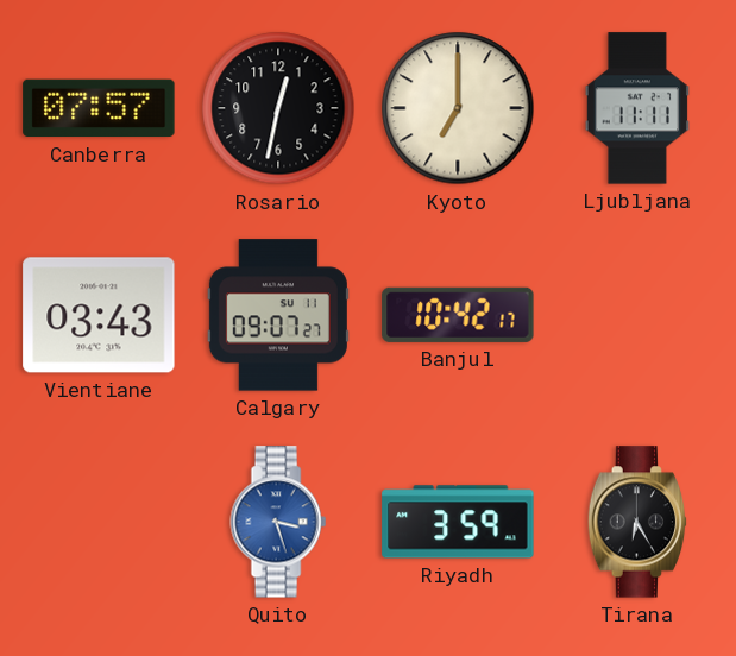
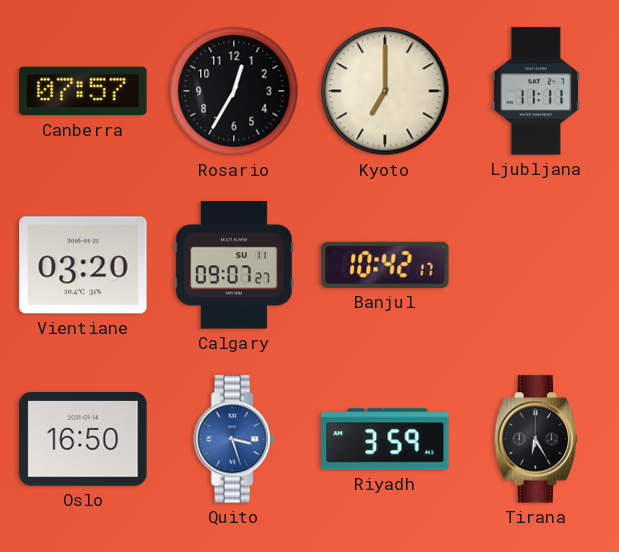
Rosario: 12:32 -> 12:35 (234, 91)
Vientiane: 03:43 -> 03:20 (83, 265)
Oslo: none -> 16:50 (83, 439)
